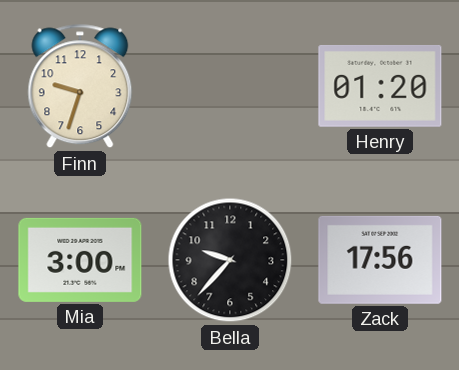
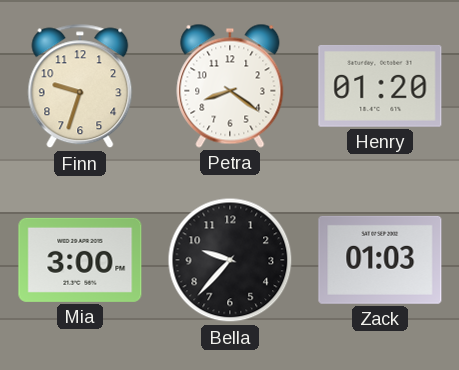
Petra: none -> 8:21 (230, 86)
Zack: 17:56 -> 01:03 (380, 260)
